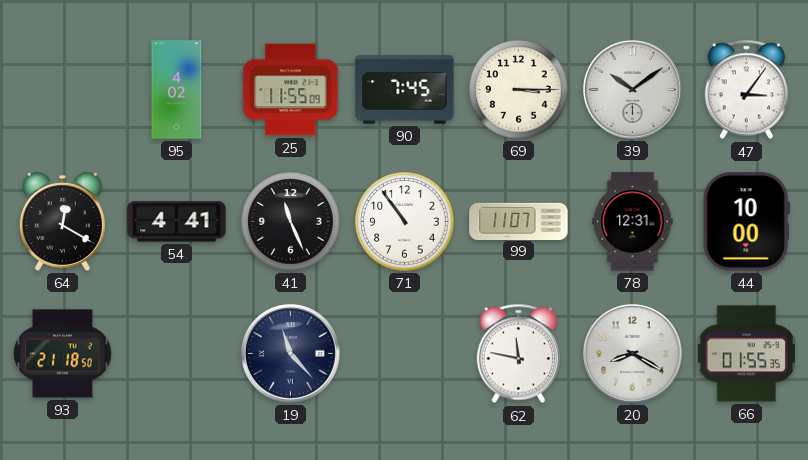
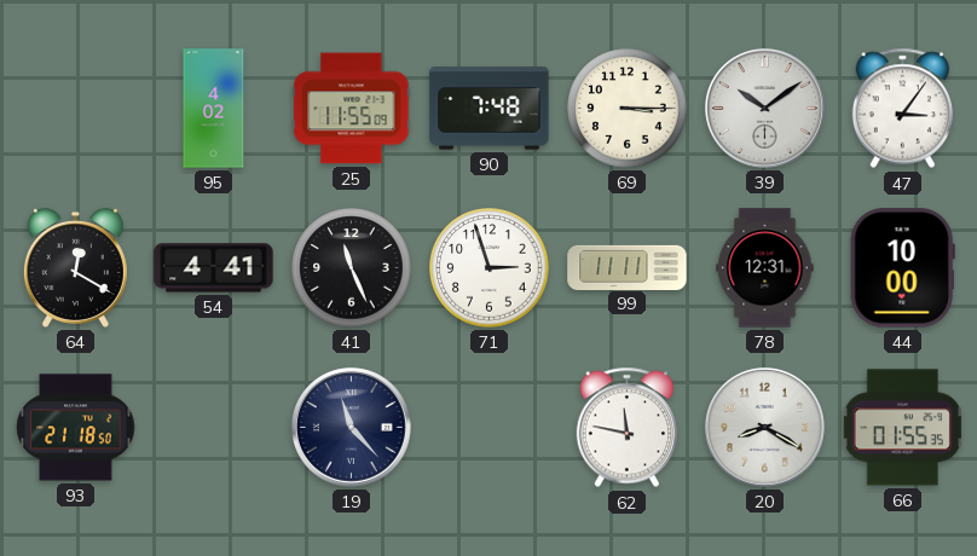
90: 7:45 -> 7:48 (490, 109)
71: 10:54 -> 2:57 (490, 268)
99: 11:07 -> 11:11 (628, 267)
